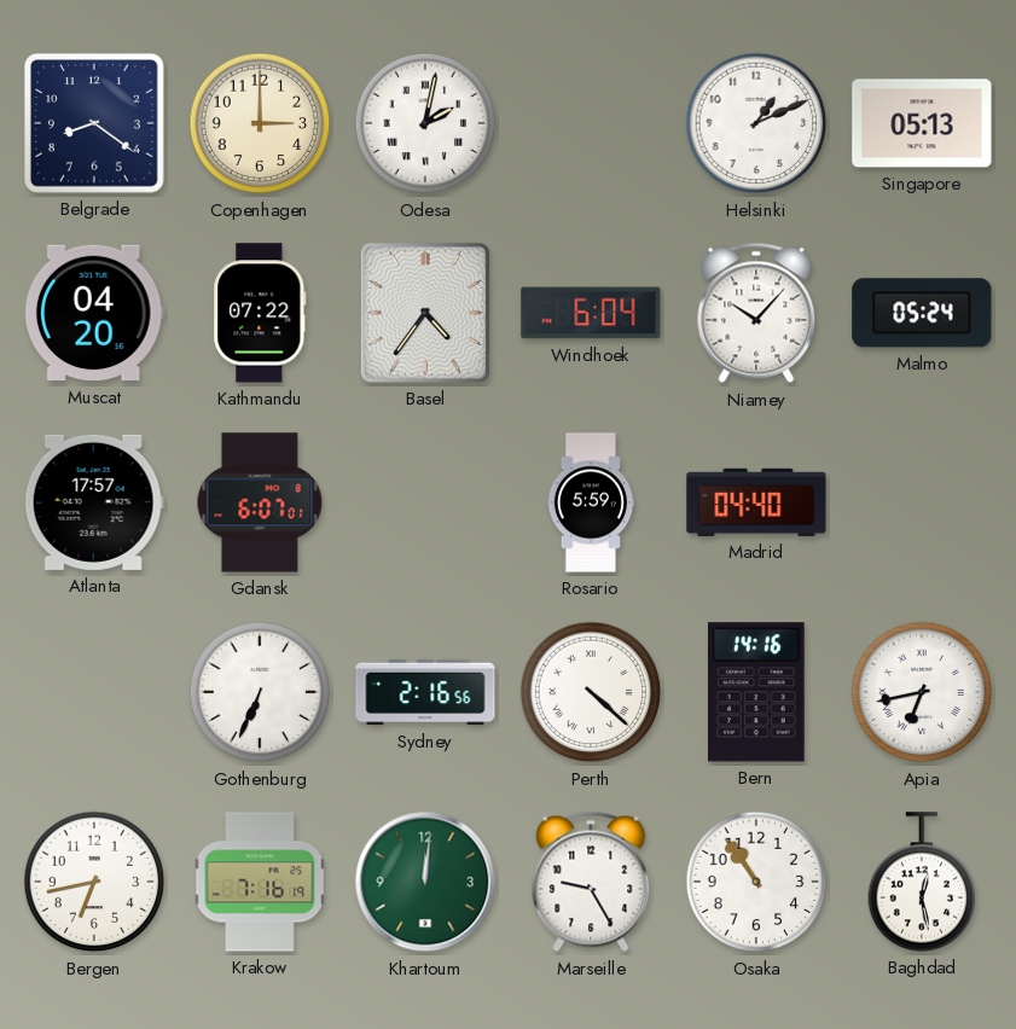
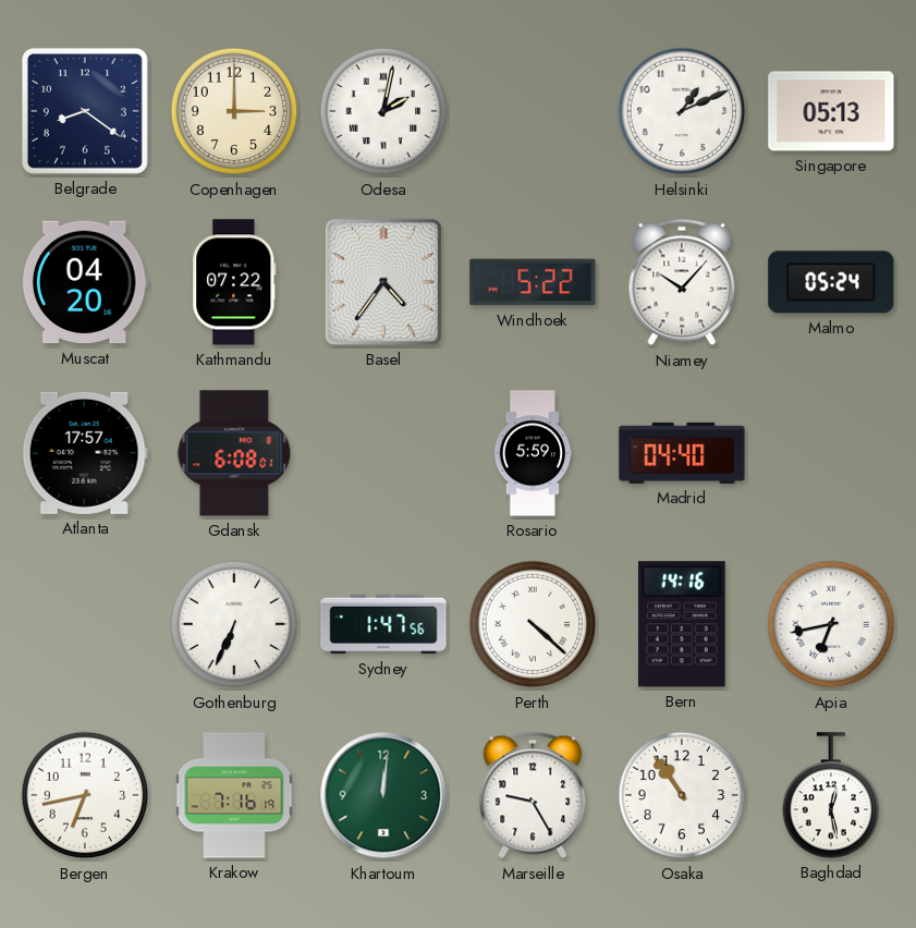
Windhoek: 6:04 -> 5:22 (533, 282)
Gdansk: 6:07 -> 6:08 (234, 453)
Sydney: 2:16 -> 1:47 (383, 624)
